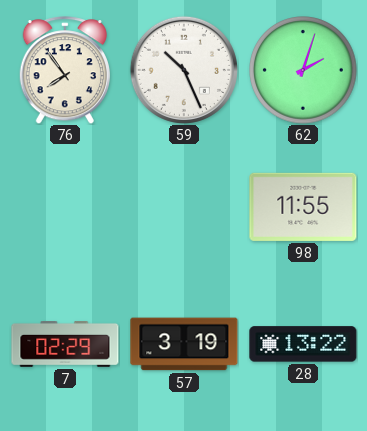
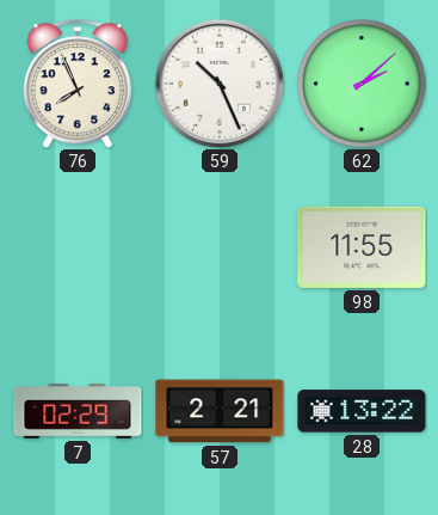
76: 7:54 -> 7:56 (78, 84)
62: 2:03 -> 2:08 (362, 84)
57: 3:19 -> 2:21 (220, 411)
